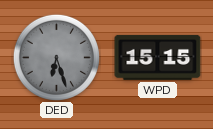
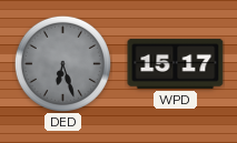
WPD: 15:15 -> 15:17 (176, 63)
